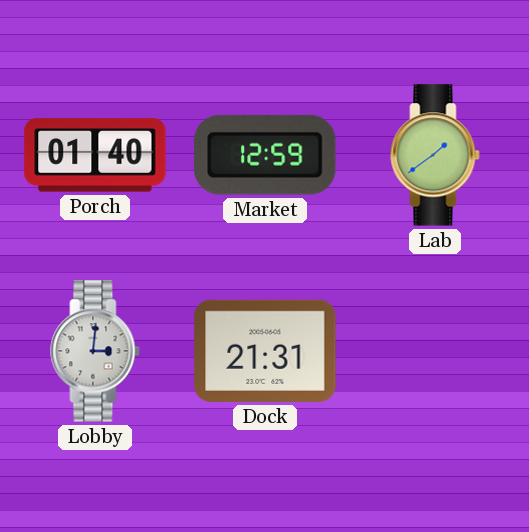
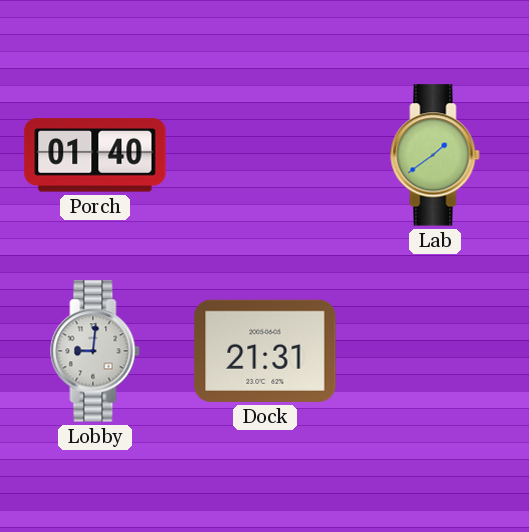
Market: 12:59 -> none (266, 155)
Lobby: 3:01 -> 9:01 (95, 351)
